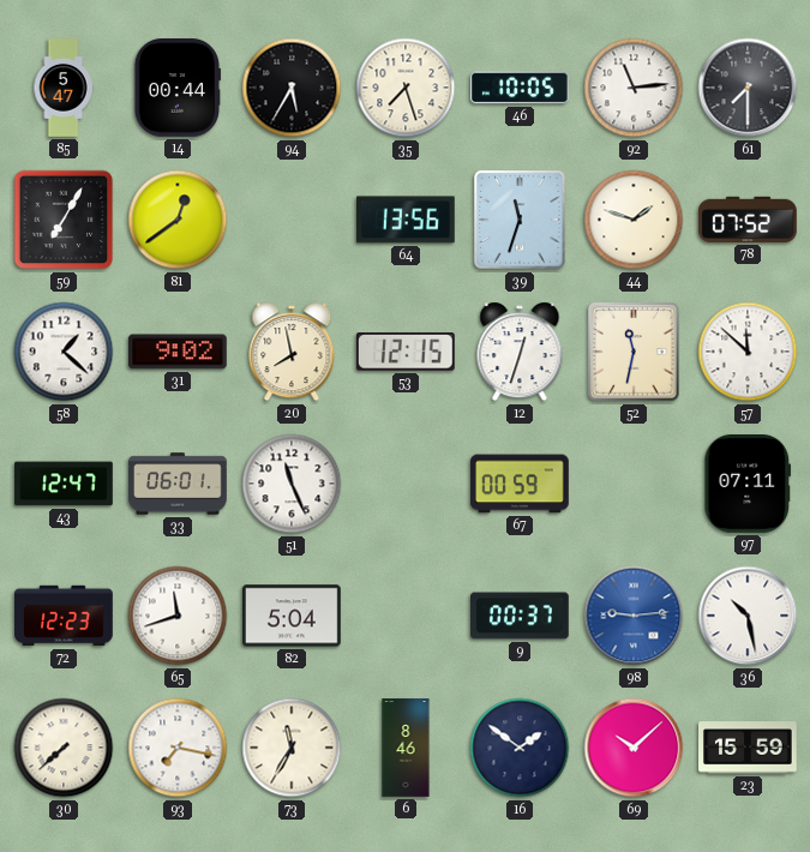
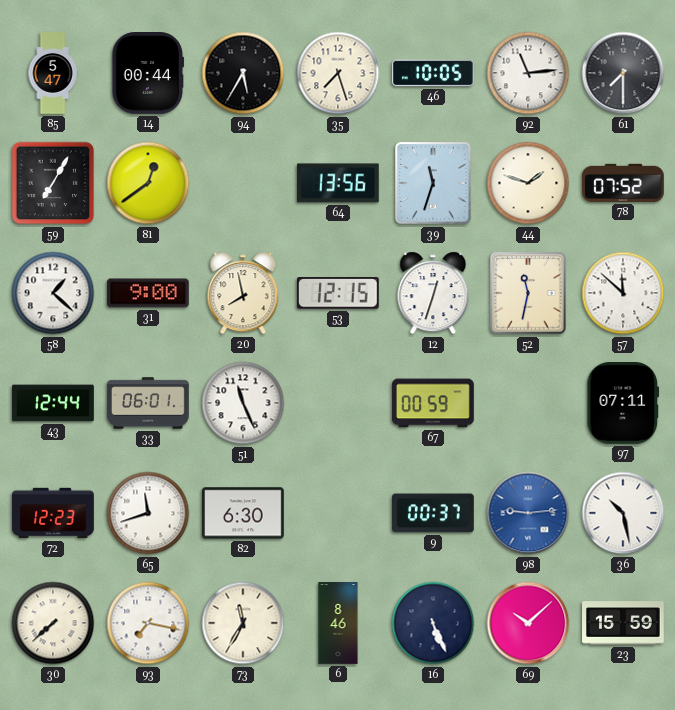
31: 9:02 -> 9:00 (149, 293)
43: 12:47 -> 12:44 (53, 403)
82: 5:04 -> 6:30 (244, 513)
16: 1:51 -> 5:26 (433, 623)
